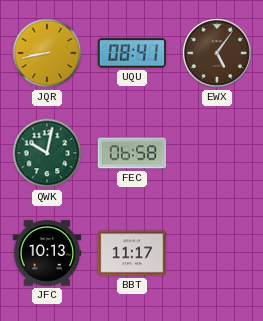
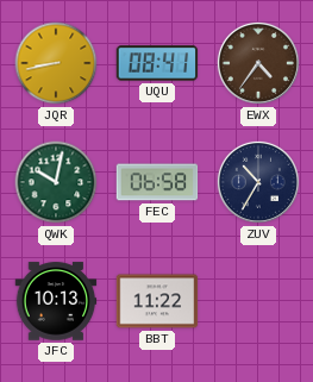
EWX: 5:06 -> 4:36 (258, 63)
ZUV: none -> 10:35 (258, 182)
BBT: 11:17 -> 11:22 (157, 301)
